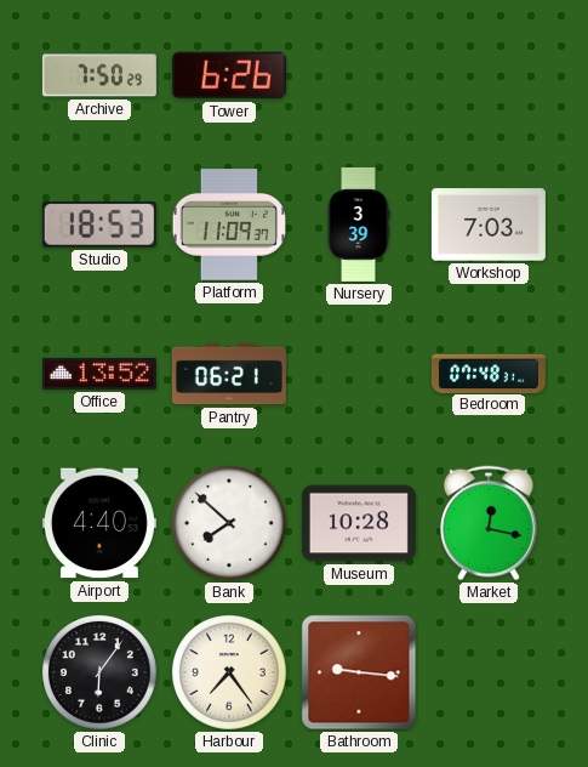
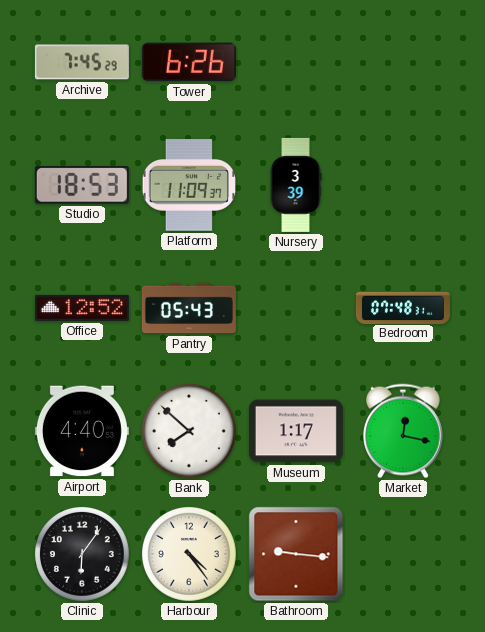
Archive: 7:50 -> 7:45 (82, 62)
Workshop: 7:03 -> none (489, 225)
Office: 13:52 -> 12:52 (82, 308)
Pantry: 06:21 -> 05:43 (189, 308)
Museum: 10:28 -> 1:17 (296, 431)
Harbour: 7:24 -> 4:24 (190, 555)
